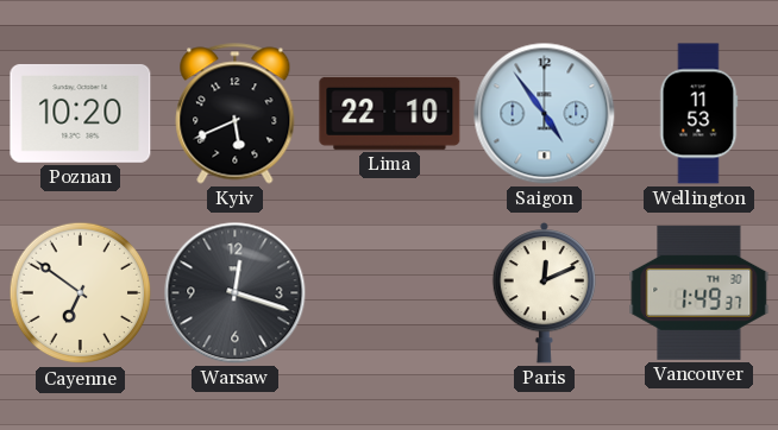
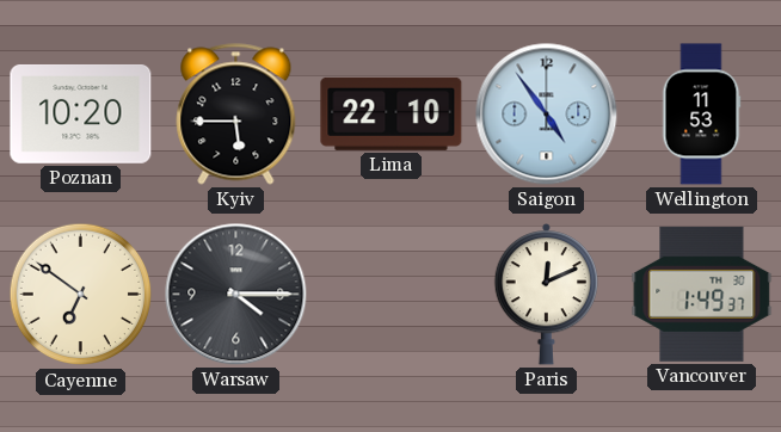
Kyiv: 5:41 -> 5:45 (236, 115)
Warsaw: 12:18 -> 4:15 (236, 295)
